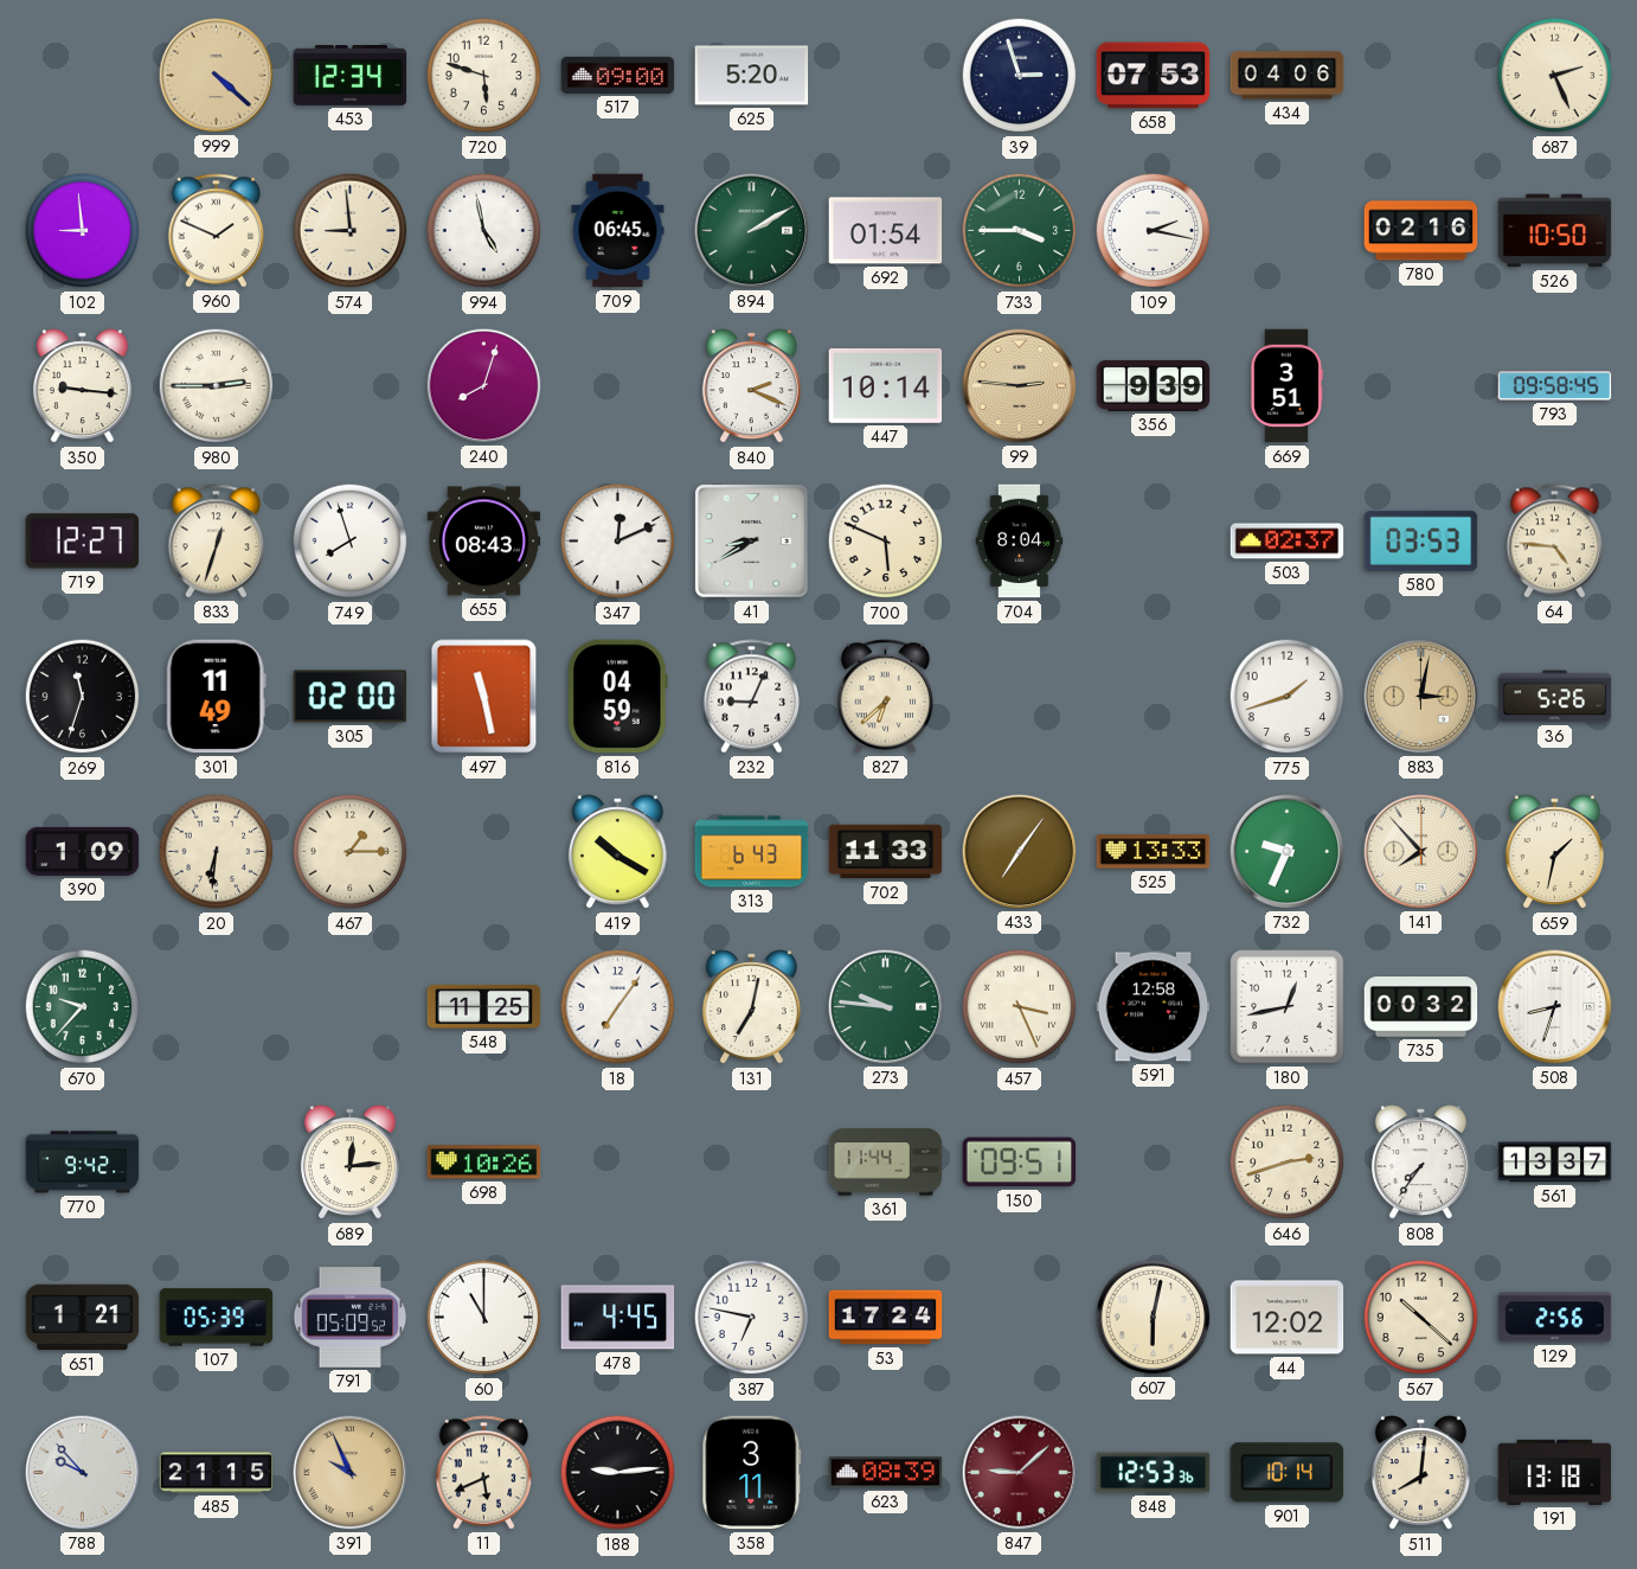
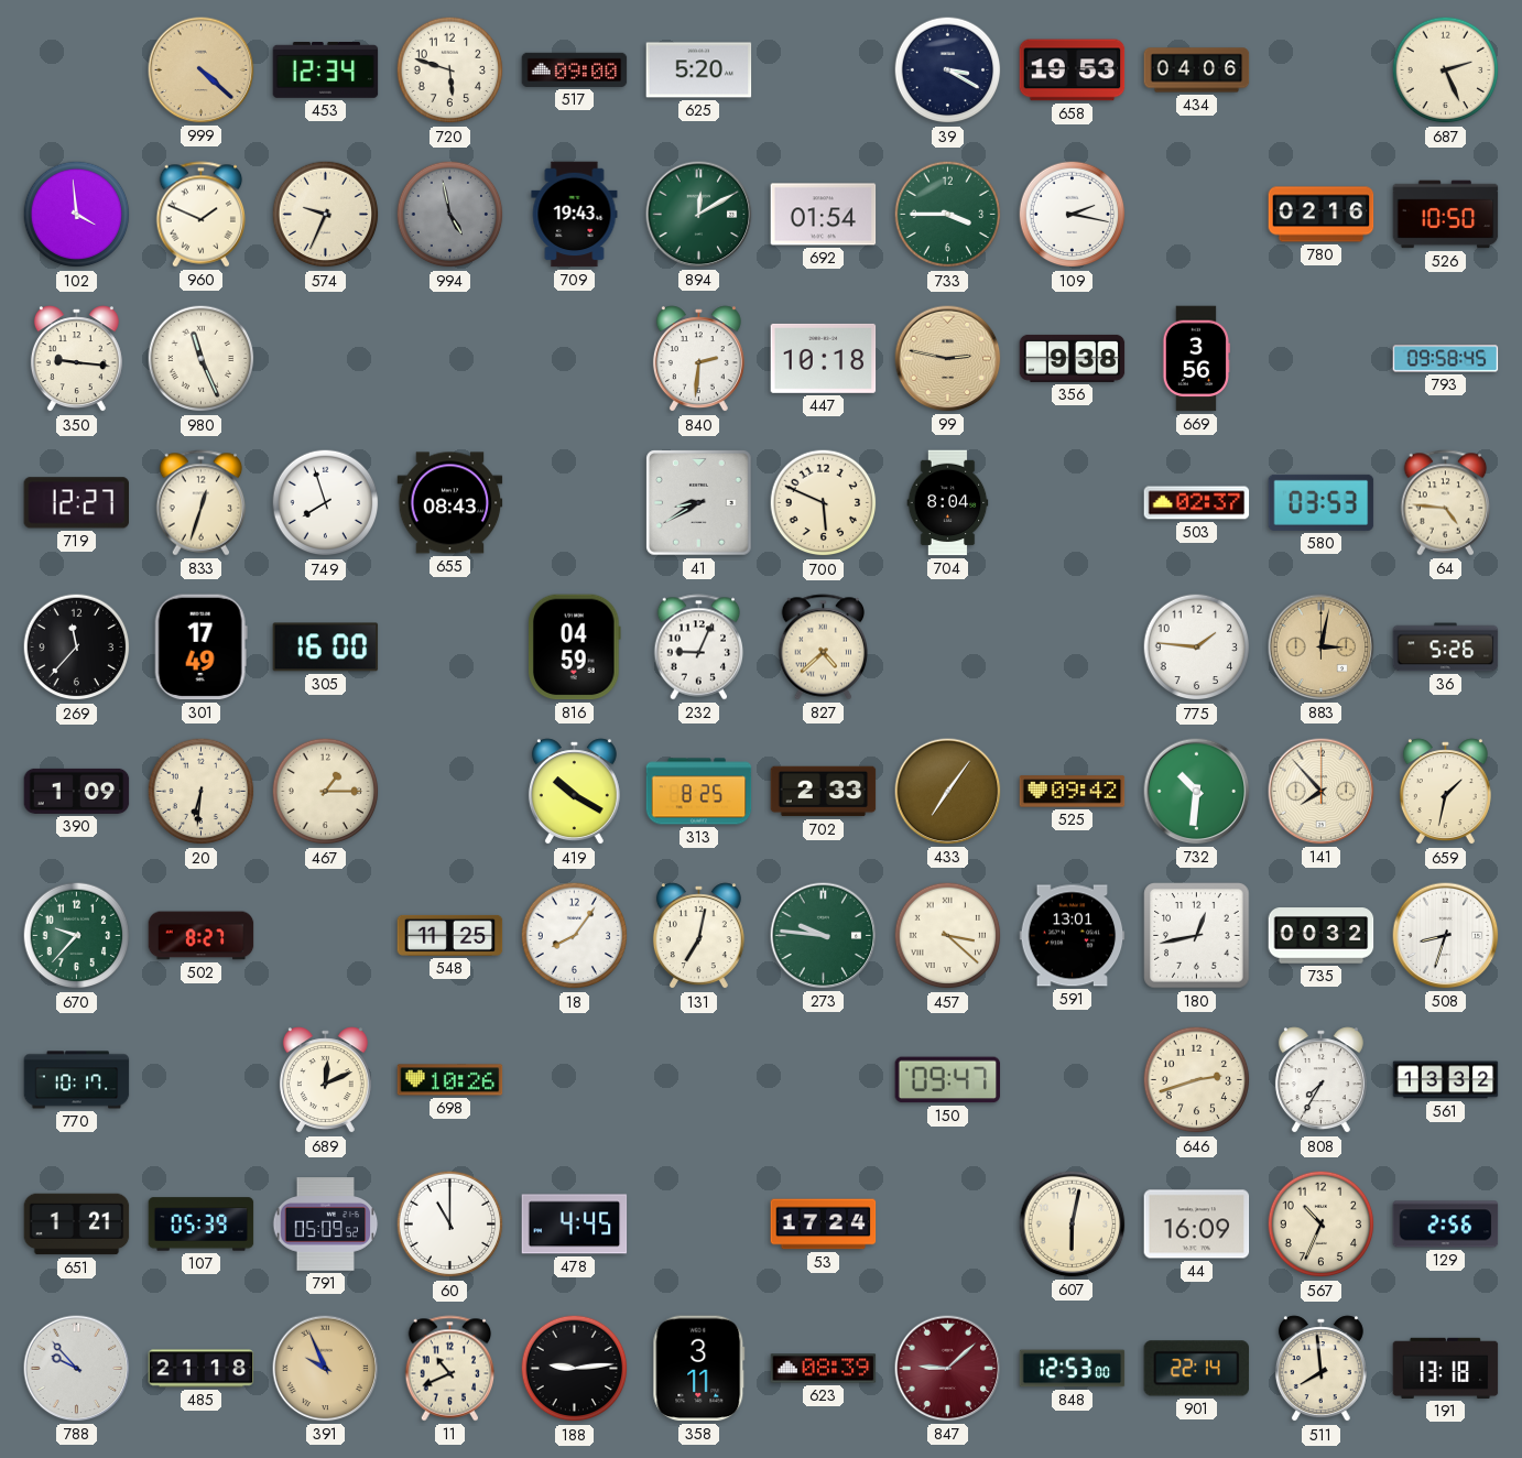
39: 2:57 -> 3:20 (948, 70)
658: 07:53 -> 19:53 (1073, 70)
102: 8:59 -> 3:59 (77, 215)
574: 8:59 -> 9:34 (326, 215)
994 dial: white -> grey (450, 215)
709: 06:45 -> 19:43 (575, 215)
894: 2:10 -> 12:10 (699, 215)
980: 2:45 -> 11:26 (202, 359)
240: 8:03 -> none (484, 386)
840: 2:19 -> 2:31 (698, 359)
447: 10:14 -> 10:18 (824, 358)
99: 2:46 -> 2:47 (948, 359)
356: 9:39 -> 9:38 (1073, 358)
669: 3:51 -> 3:56 (1197, 359)
347: 12:11 -> none (618, 542)
269: 11:33 -> 11:37 (77, 648)
301: 11:49 -> 17:49 (200, 648)
305: 02:00 -> 16:00 (326, 648)
497: 11:28 -> none (484, 697)
827: 6:38 -> 4:38 (824, 648)
775: 1:42 -> 1:46 (1197, 648)
313: 6:43 -> 8:25 (699, 792)
702: 11:33 -> 2:33 (824, 792)
525: 13:33 -> 09:42 (1073, 792)
732: 9:34 -> 10:31 (1197, 792)
502: none -> 8:27 (202, 936)
18: 7:06 -> 8:06 (575, 936)
457: 3:26 -> 3:22 (948, 936)
591: 12:58 -> 13:01 (1073, 936)
770: 9:42 -> 10:17 (77, 1080)
689: 12:14 -> 12:11 (325, 1080)
361: 11:44 -> none (886, 1163)
150: 09:51 -> 09:47 (948, 1080)
808: 7:36 -> 7:35 (1320, 1080)
561: 13:37 -> 13:32 (1446, 1080)
387: 6:47 -> none (752, 1318)
44: 12:02 -> 16:09 (1197, 1225)
567: 10:22 -> 10:34 (1322, 1225)
485: 21:15 -> 21:18 (202, 1369)
11: 5:41 -> 10:41 (450, 1369)
848: 12:53:36 -> 12:53:00 (1073, 1369)
901: 10:14 -> 22:14 (1197, 1369)
511: 8:01 -> 7:59 (1320, 1369)
